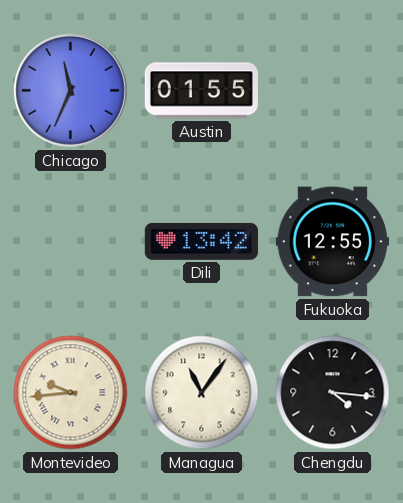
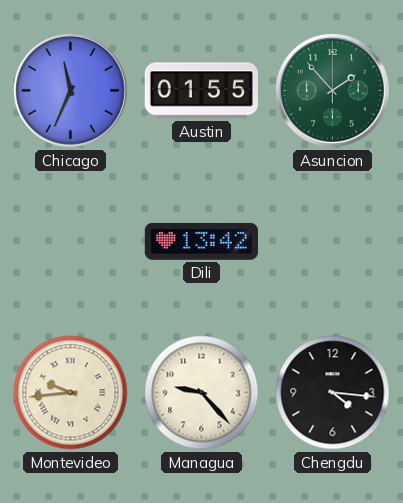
Asuncion: none -> 1:53 (333, 91)
Fukuoka: 12:55 -> none (332, 242)
Managua: 11:06 -> 9:23 (202, 393)
